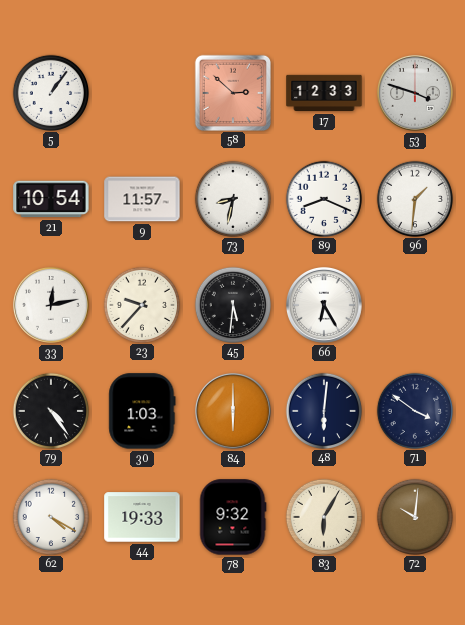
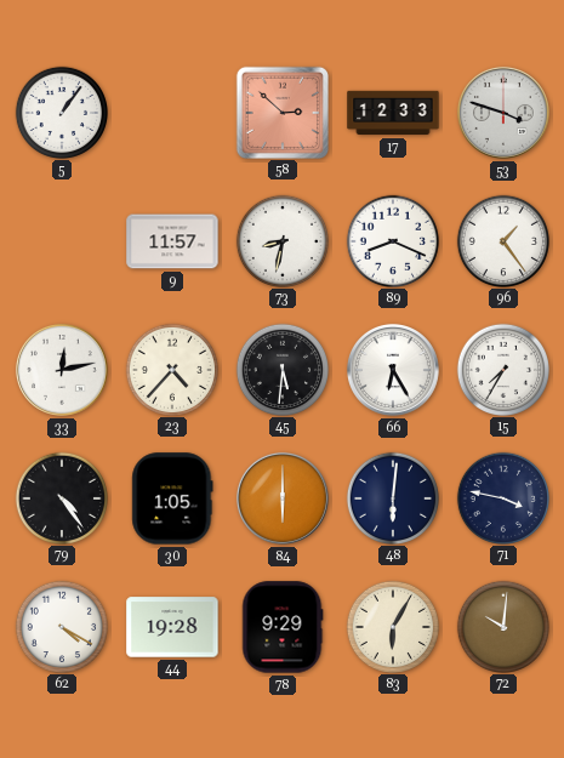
21: 10:54 -> none (51, 199)
96: 1:31 -> 1:24 (502, 240)
23: 9:37 -> 4:37 (171, 369)
15: none -> 7:35 (502, 369)
30: 1:03 -> 1:05 (172, 498)
71: 3:51 -> 3:47 (502, 497)
44: 19:33 -> 19:28 (172, 627)
78: 9:32 -> 9:29 (283, 627)
